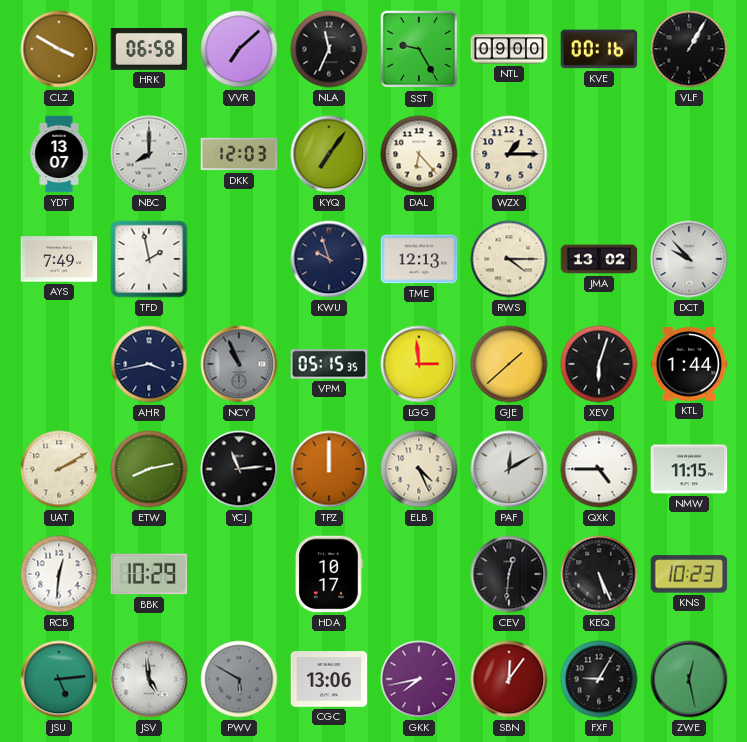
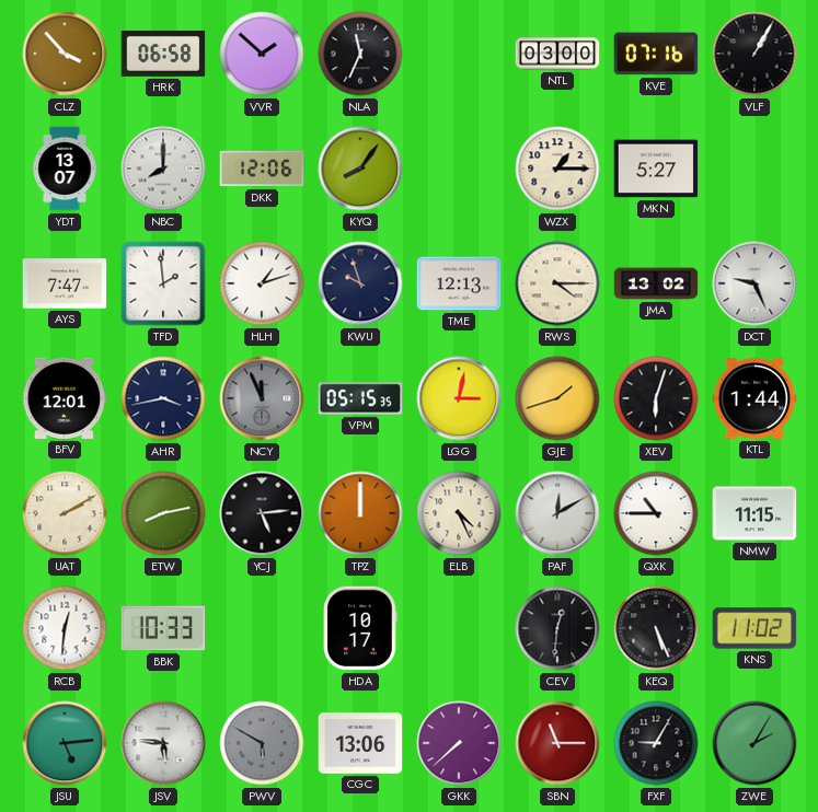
CLZ: 3:50 -> 3:53 (65, 54)
VVR: 7:08 -> 1:52 (262, 54)
SST: 9:25 -> none (419, 49)
NTL: 09:00 -> 03:00 (557, 54)
KVE: 00:16 -> 07:16 (656, 54)
DKK: 12:03 -> 12:06 (262, 169)
KYQ: 7:06 -> 8:06 (360, 169)
DAL: 6:23 -> none (419, 154)
MKN: none -> 5:27 (656, 169)
AYS: 7:49 -> 7:47 (65, 283)
TFD: 1:58 -> 1:59 (163, 283)
HLH: none -> 1:12 (262, 283)
DCT: 9:53 -> 9:26 (754, 283)
BFV: none -> 12:01 (65, 398)
NCY: 10:56 -> 11:56 (262, 398)
LGG: 2:59 -> 3:02 (459, 398)
GJE: 1:38 -> 1:42 (557, 398)
YCJ: 11:14 -> 5:14 (262, 513)
QXK: 4:45 -> 10:45 (656, 513)
BBK: 10:29 -> 10:33 (163, 628)
KNS: 10:23 -> 11:02 (754, 628)
JSV: 4:59 -> 5:46 (163, 743)
GKK: 7:43 -> 7:38 (459, 743)
SBN: 12:06 -> 11:15 (557, 743)
ZWE: 12:28 -> 2:05 (754, 743)
